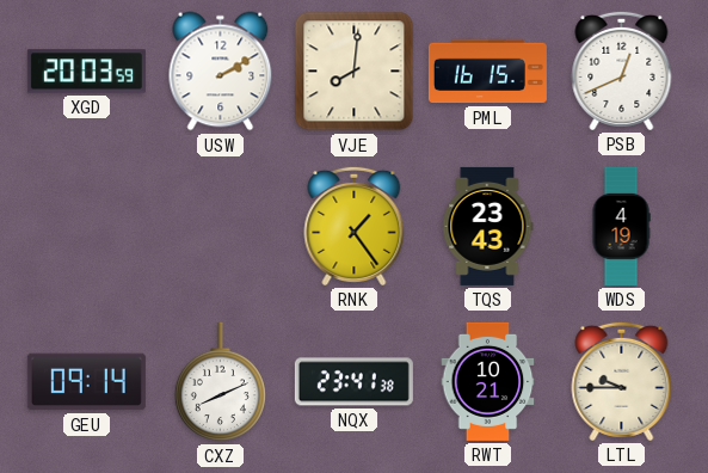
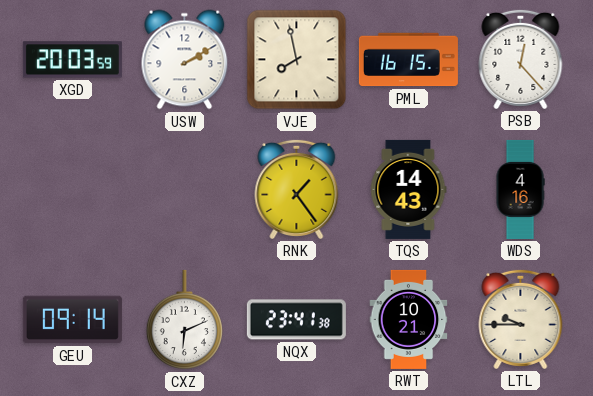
VJE: 8:01 -> 7:58 (297, 60)
PSB: 12:41 -> 12:23 (521, 59)
TQS: 23:43 -> 14:43 (409, 189)
WDS: 4:19 -> 4:16 (520, 189)
CXZ: 8:11 -> 6:11 (184, 320)
